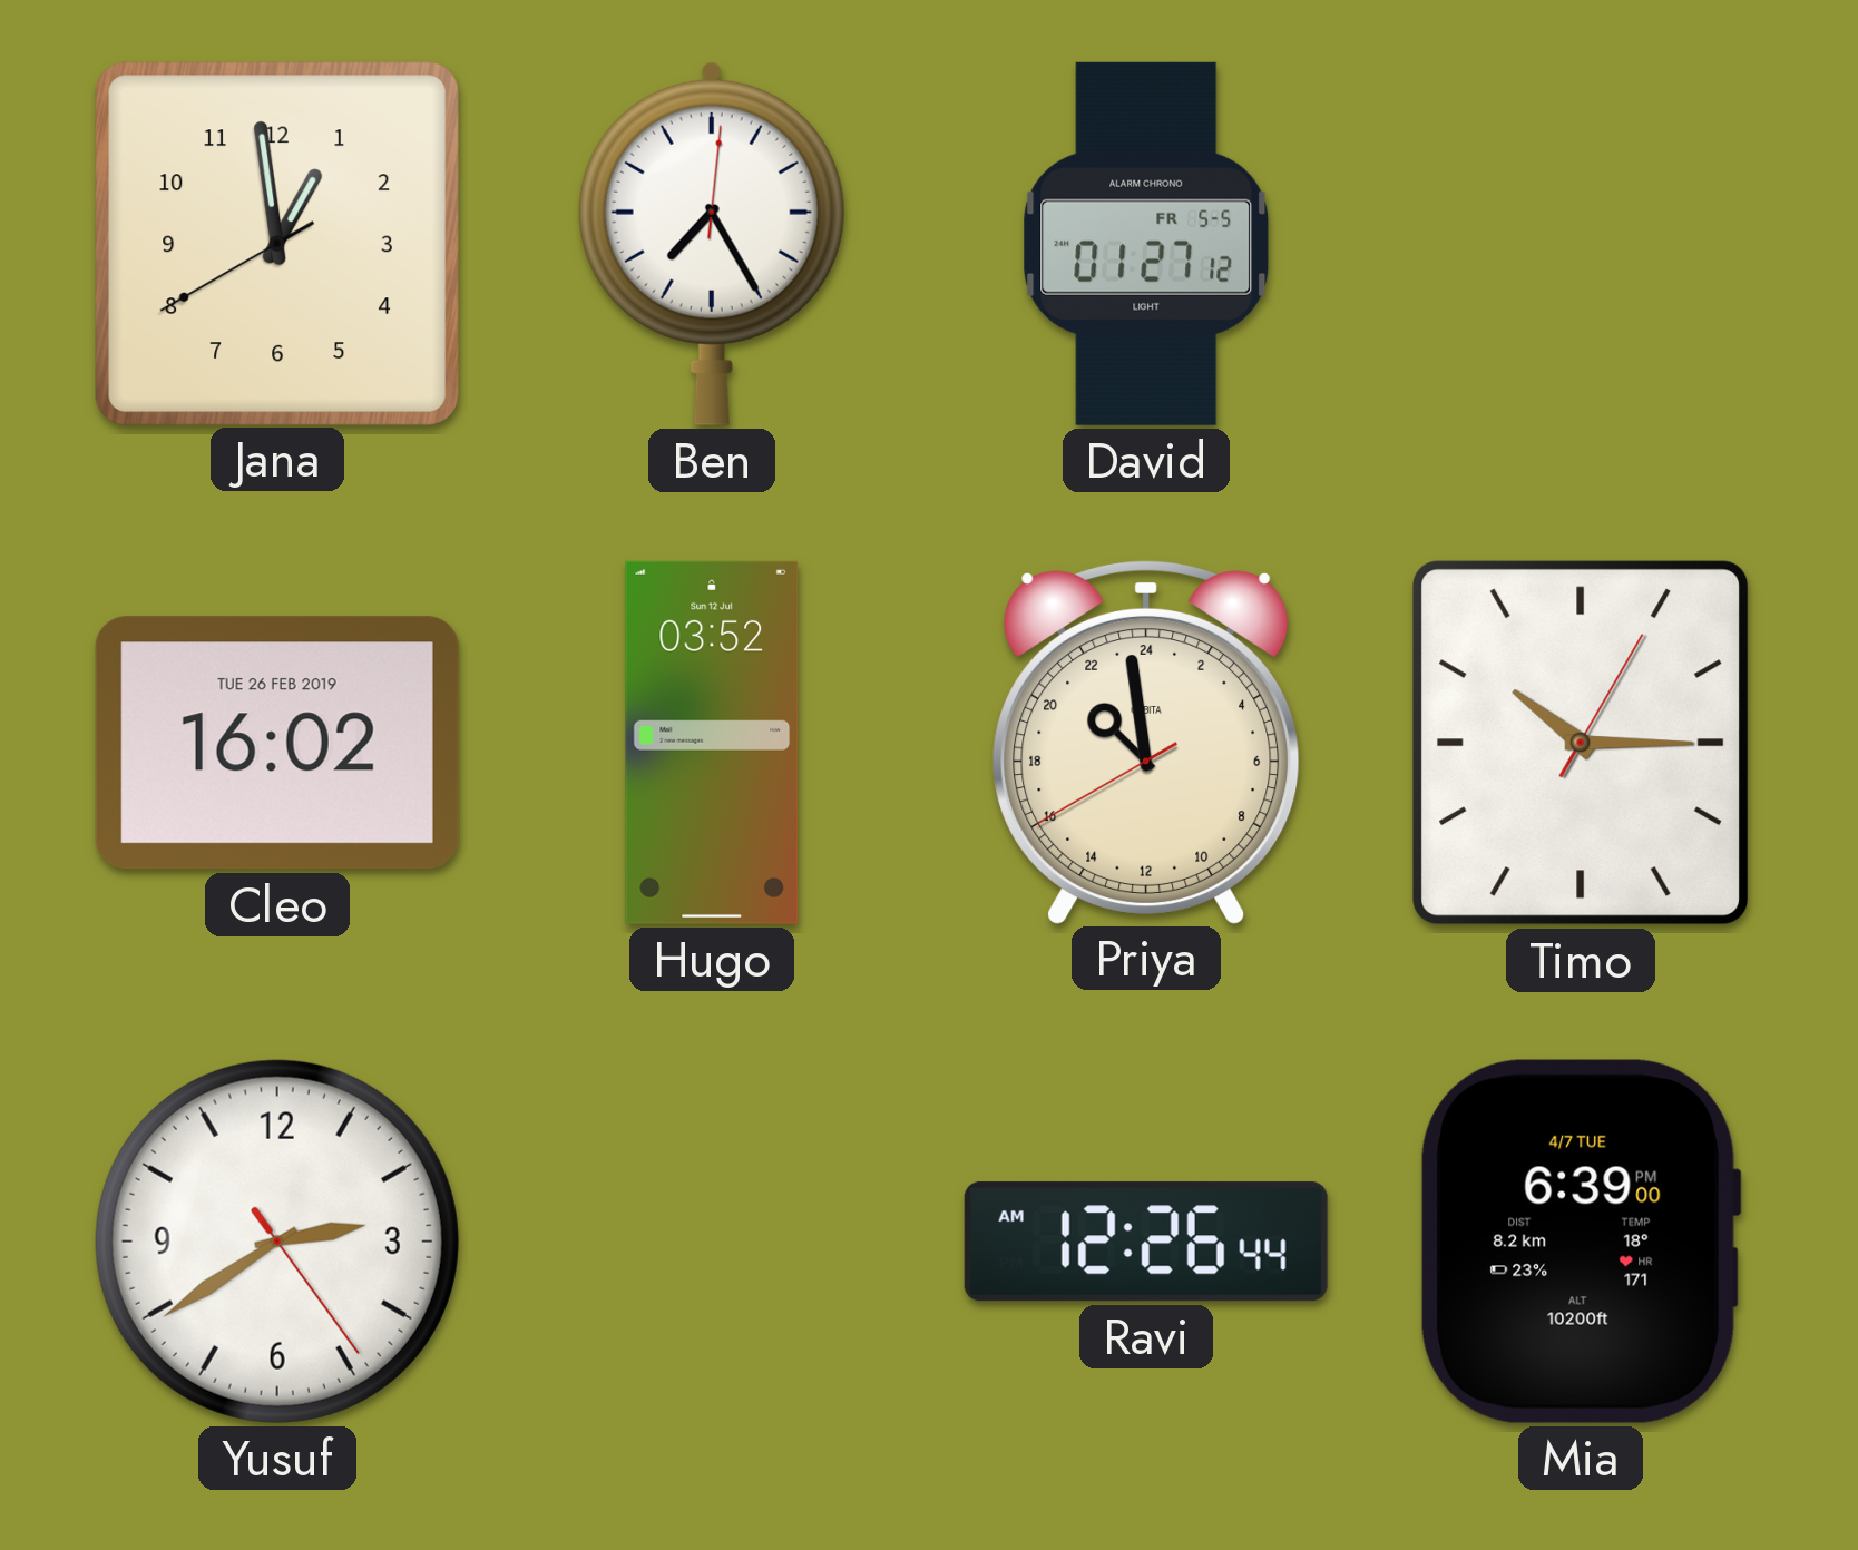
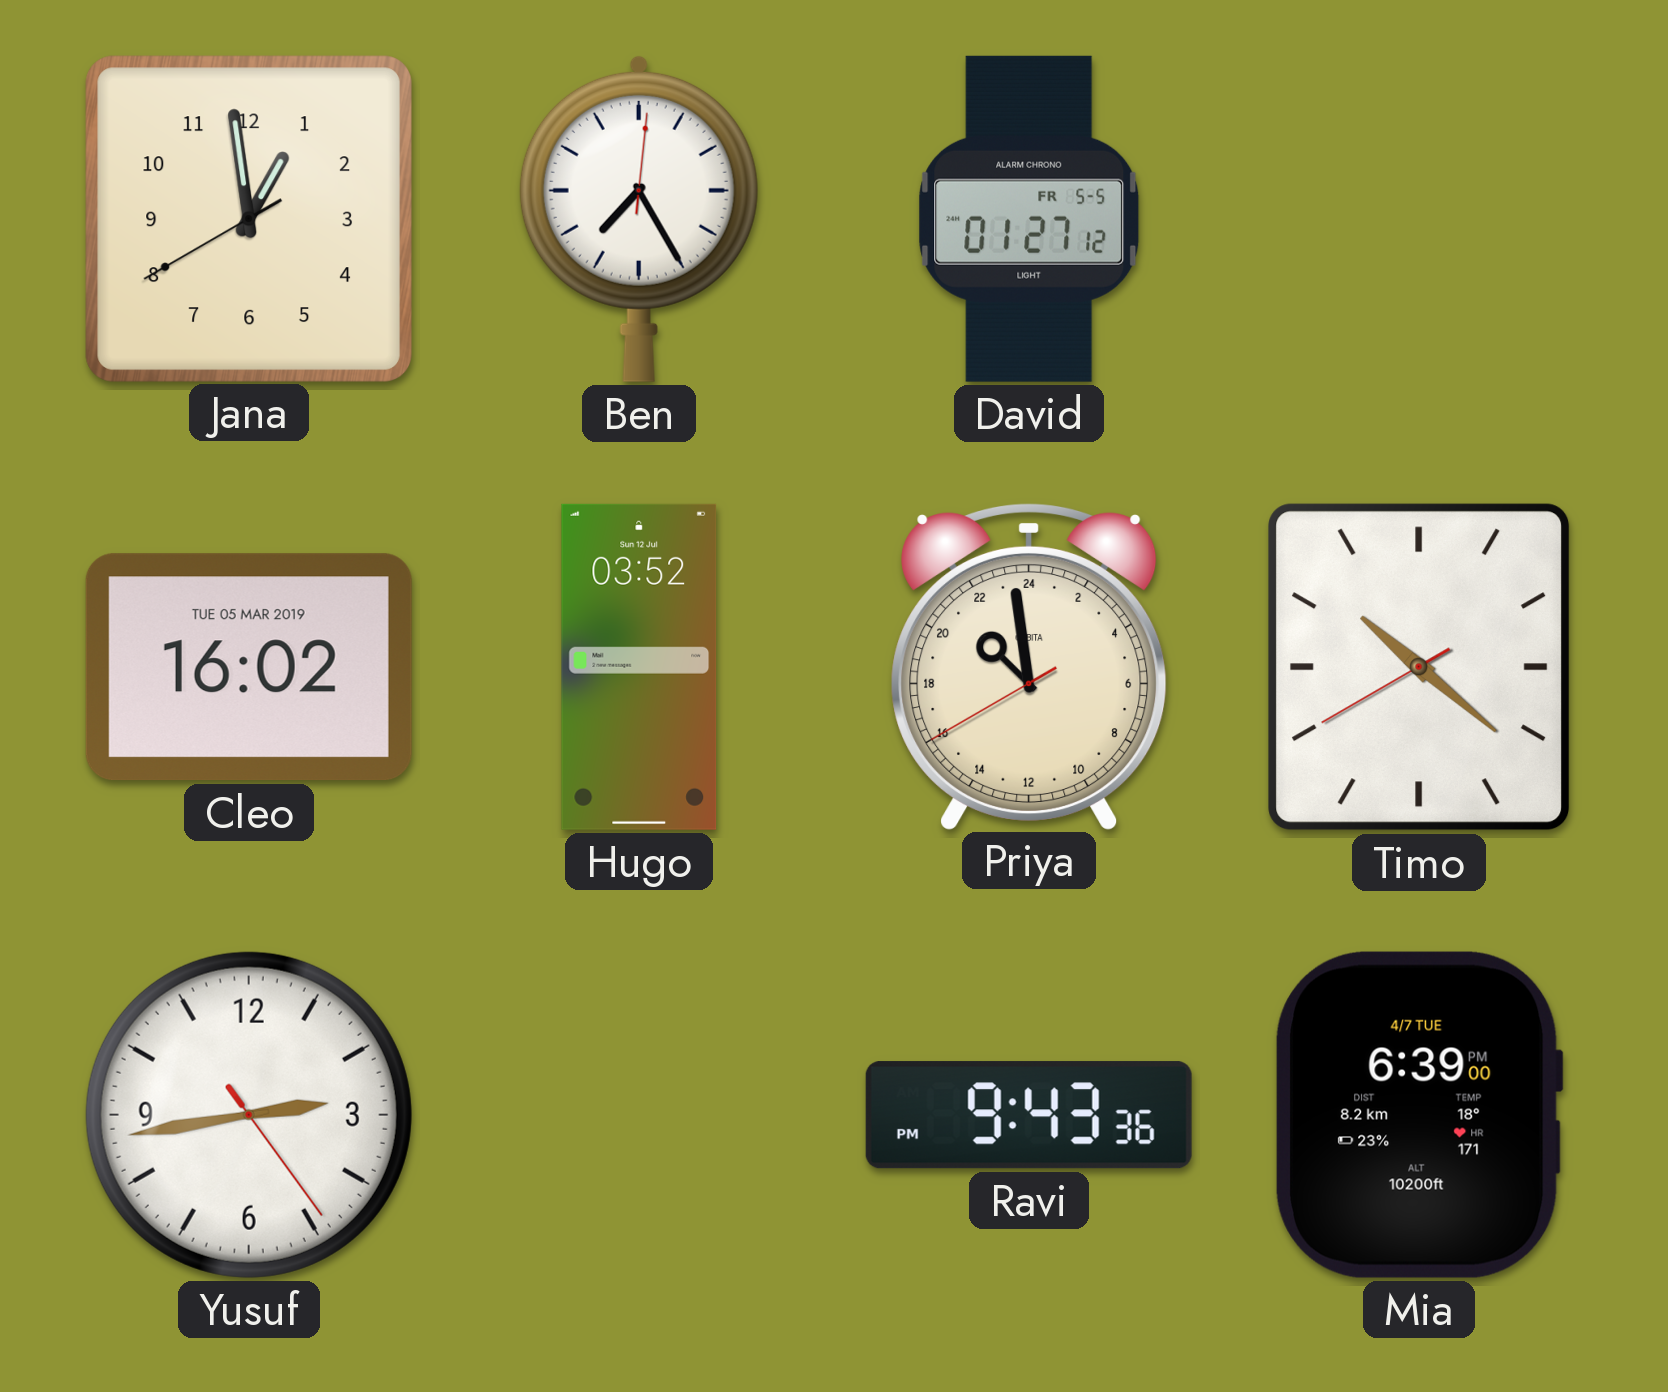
Cleo date: TUE 26 FEB 2019 -> TUE 05 MAR 2019 (249, 667)
Timo: 10:15 -> 10:21 (1419, 667)
Yusuf: 2:39 -> 2:43 (249, 1115)
Ravi: 12:26 -> 9:43 (1029, 1115)
